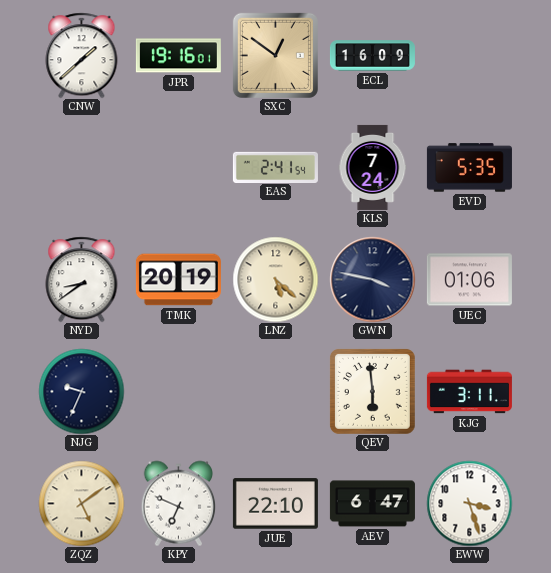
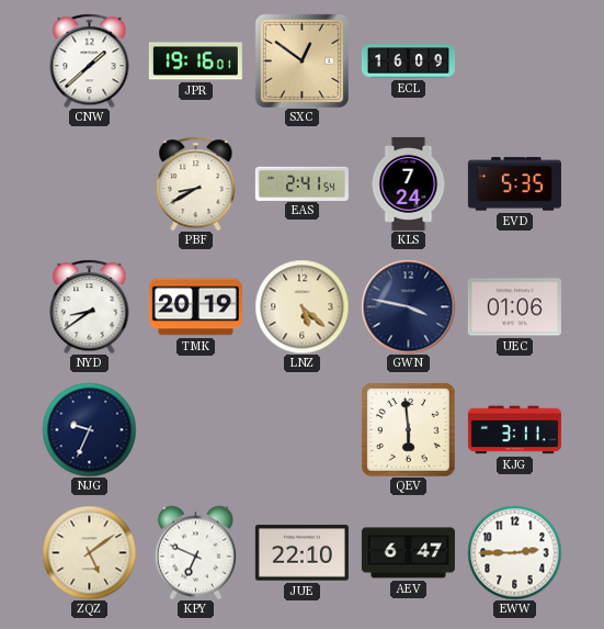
PBF: none -> 8:40 (196, 183)
EWW: 3:27 -> 2:45 (514, 552)
